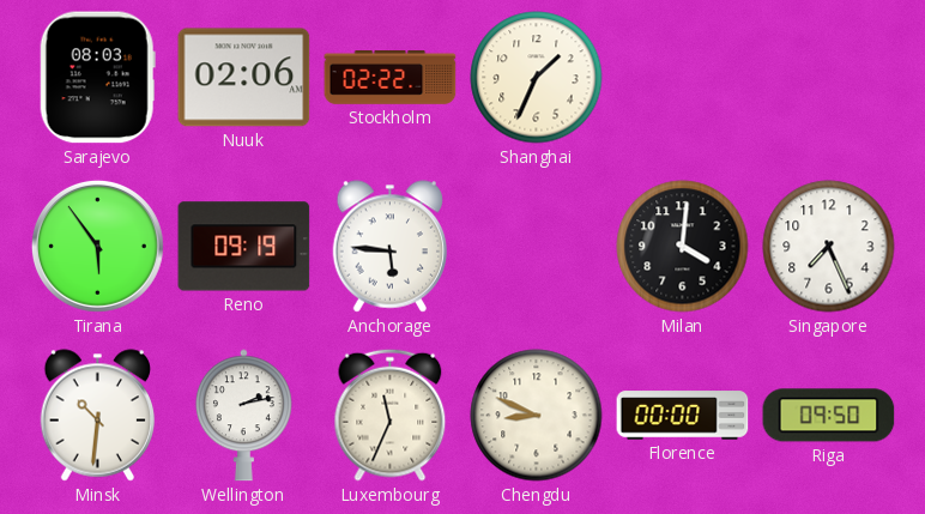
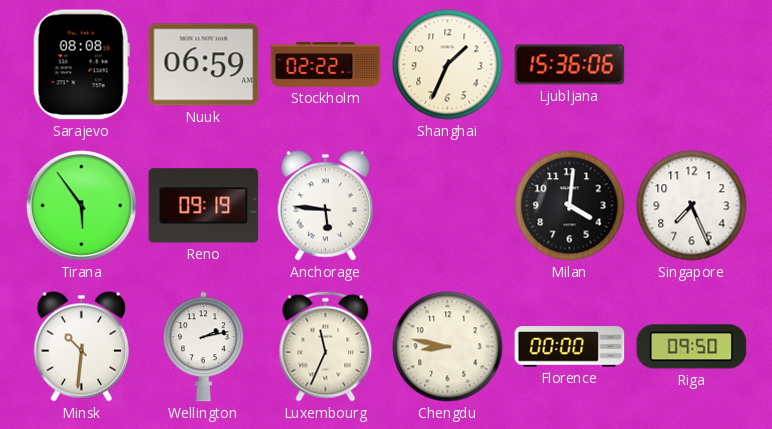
Sarajevo: 08:03 -> 08:08 (81, 65)
Nuuk: 02:06 -> 06:59 (204, 65)
Ljubljana: none -> 15:36 (570, 65)
Chengdu: 8:49 -> 8:47 (448, 347)
